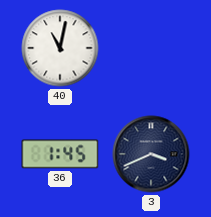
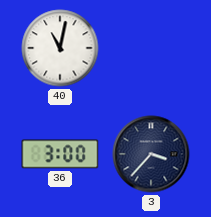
36: 1:45 -> 3:00 (60, 154)
3: 3:41 -> 3:37 (151, 154)
